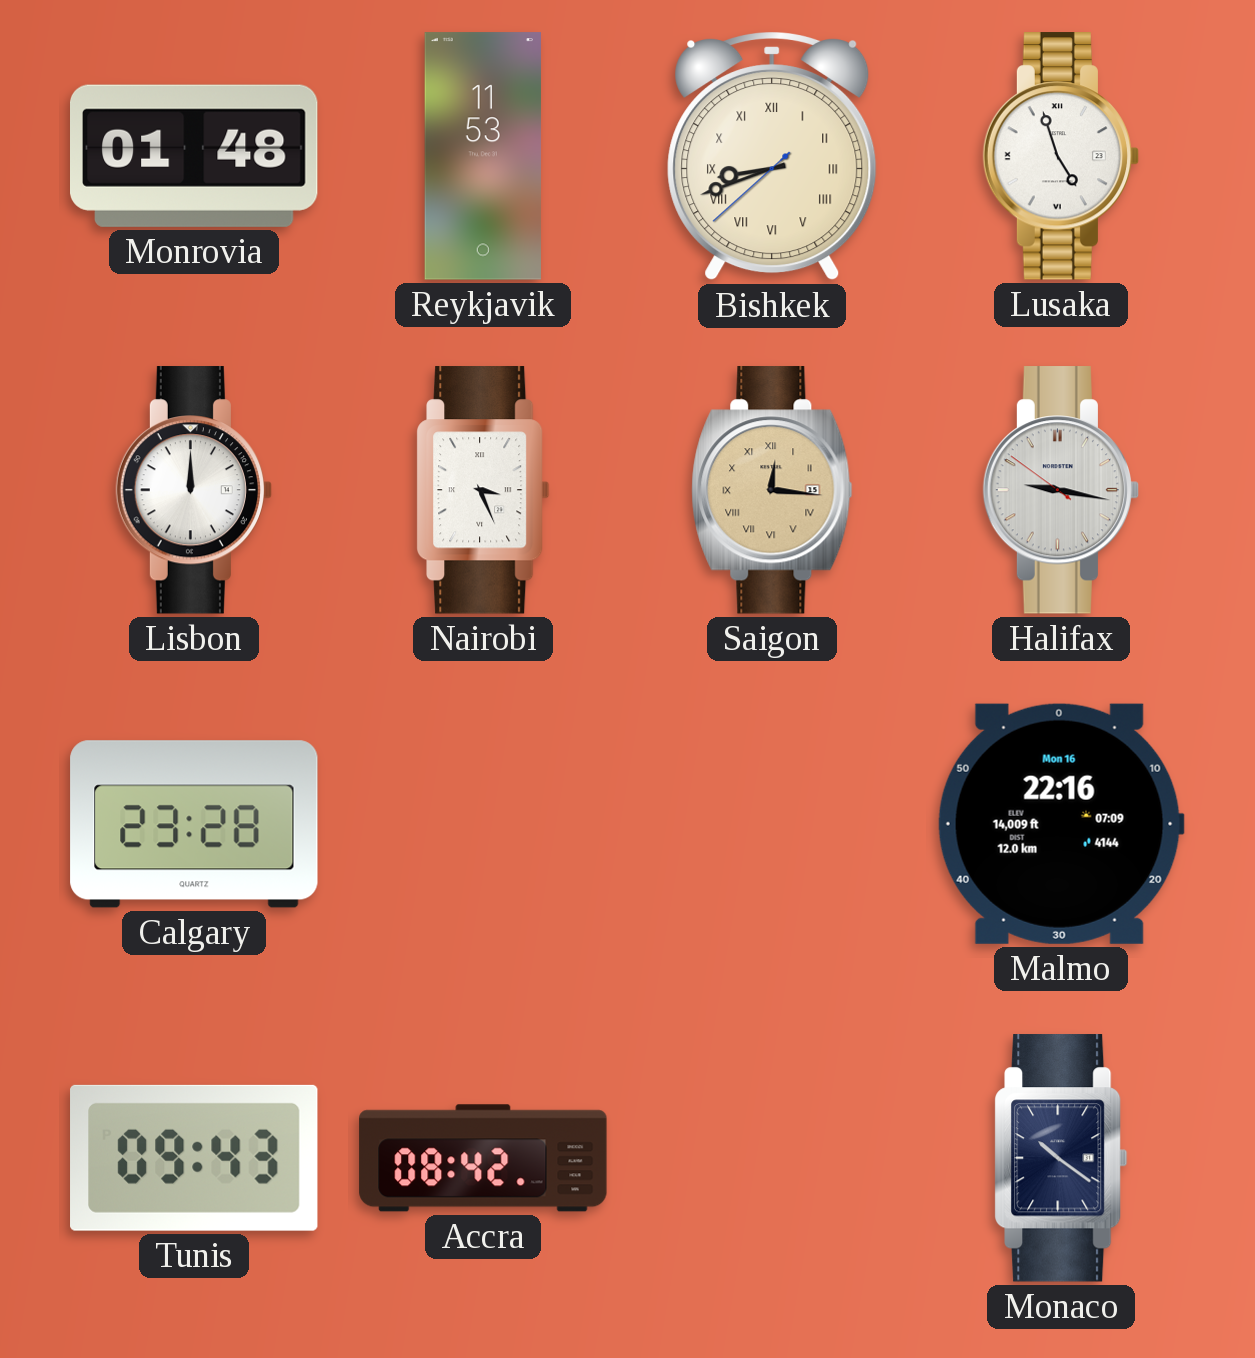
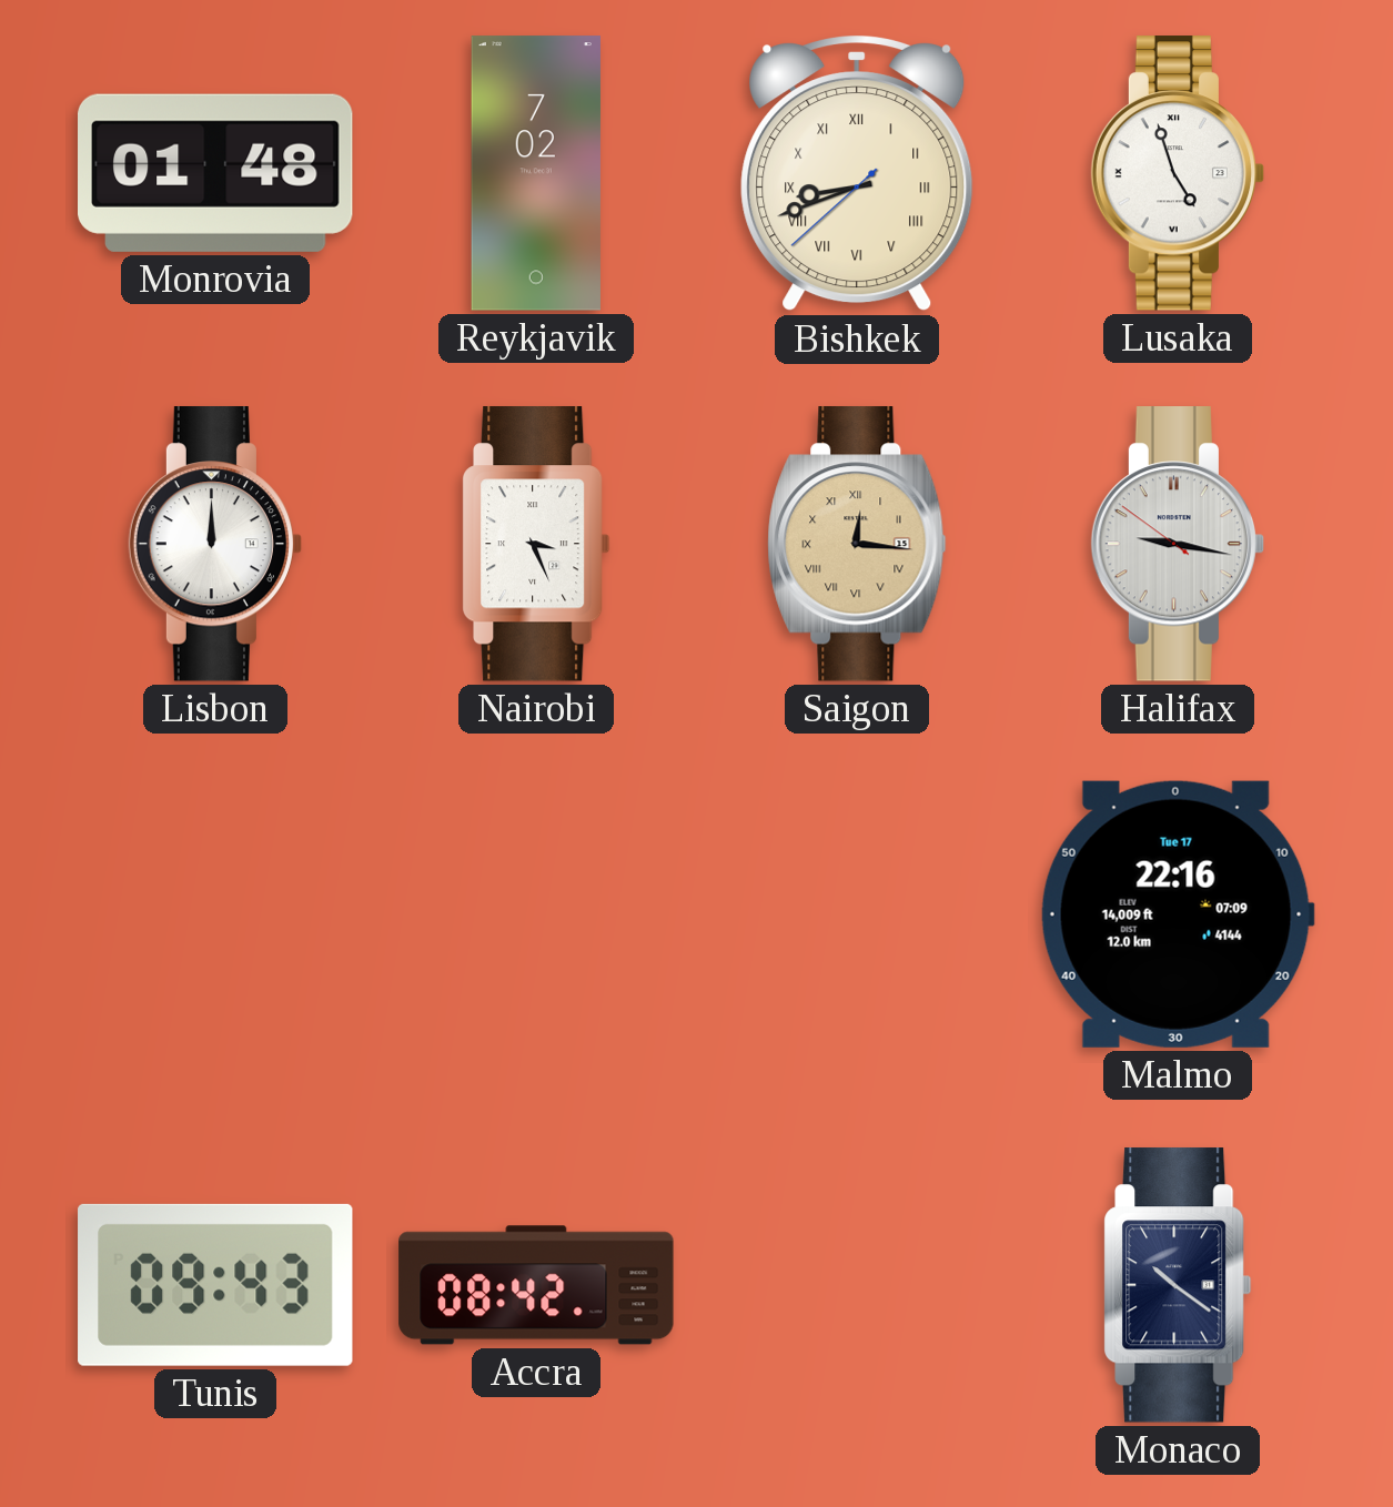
Reykjavik: 11:53 -> 7:02 (536, 173)
Calgary: 23:28 -> none (194, 824)
Malmo date: Mon 16 -> Tue 17 (1178, 914)
